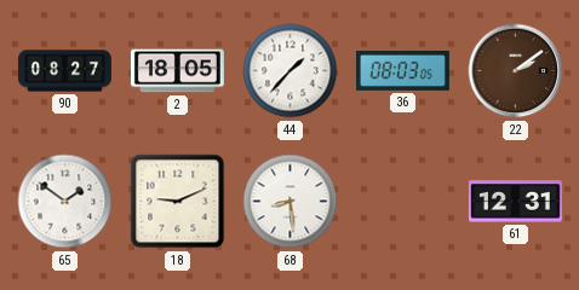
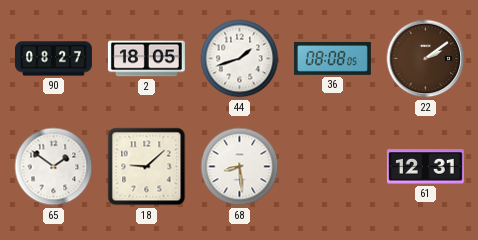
44: 1:37 -> 1:42 (240, 59)
36: 08:03 -> 08:08 (332, 58)
18: 9:11 -> 9:08 (147, 167)
